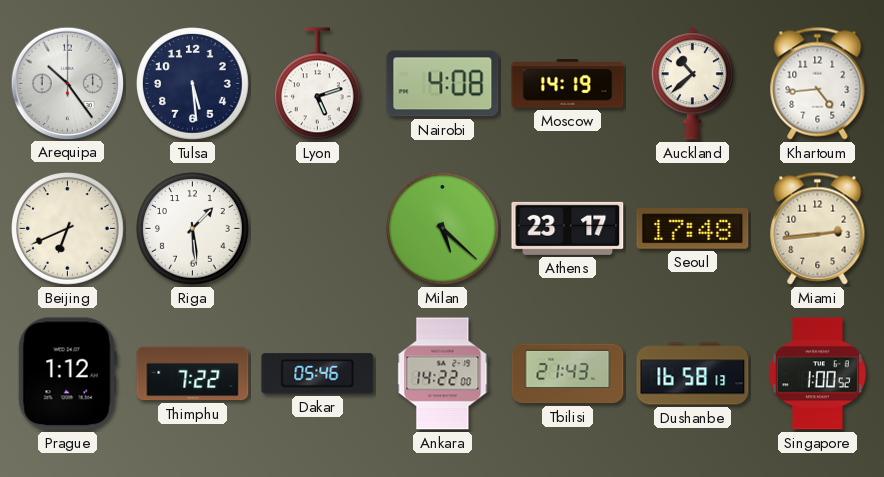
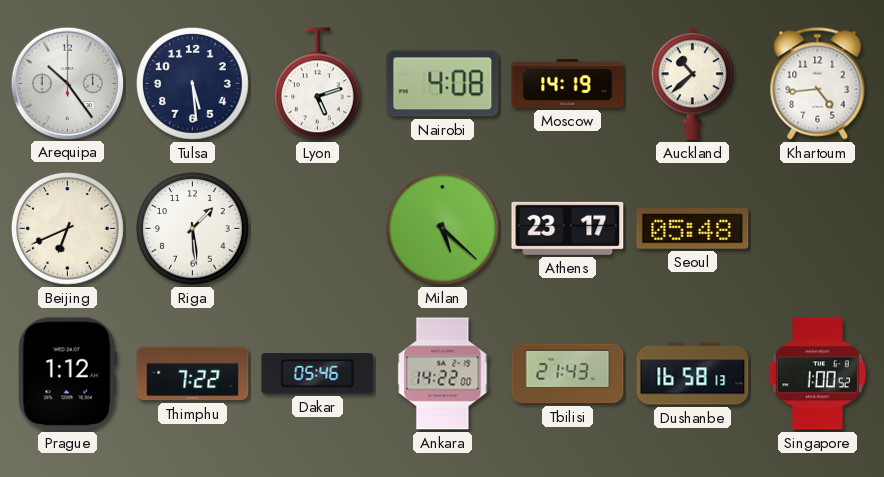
Seoul: 17:48 -> 05:48 (693, 229)
Miami: 2:44 -> none (818, 229)
